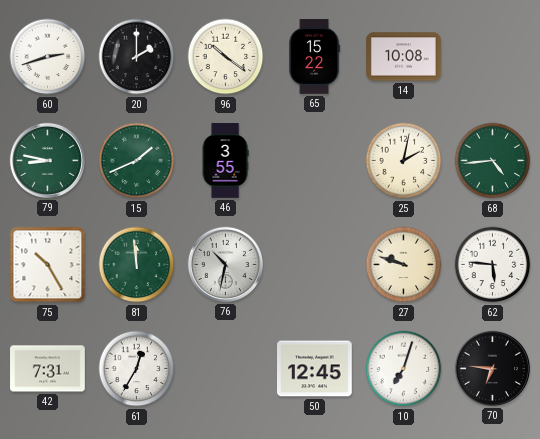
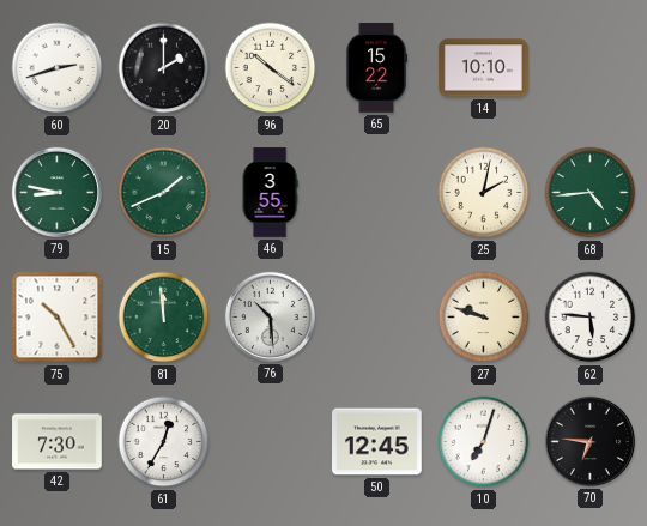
14: 10:08 -> 10:10 (484, 68)
76: 10:32 -> 10:29 (270, 316)
42: 7:31 -> 7:30 (58, 442)
